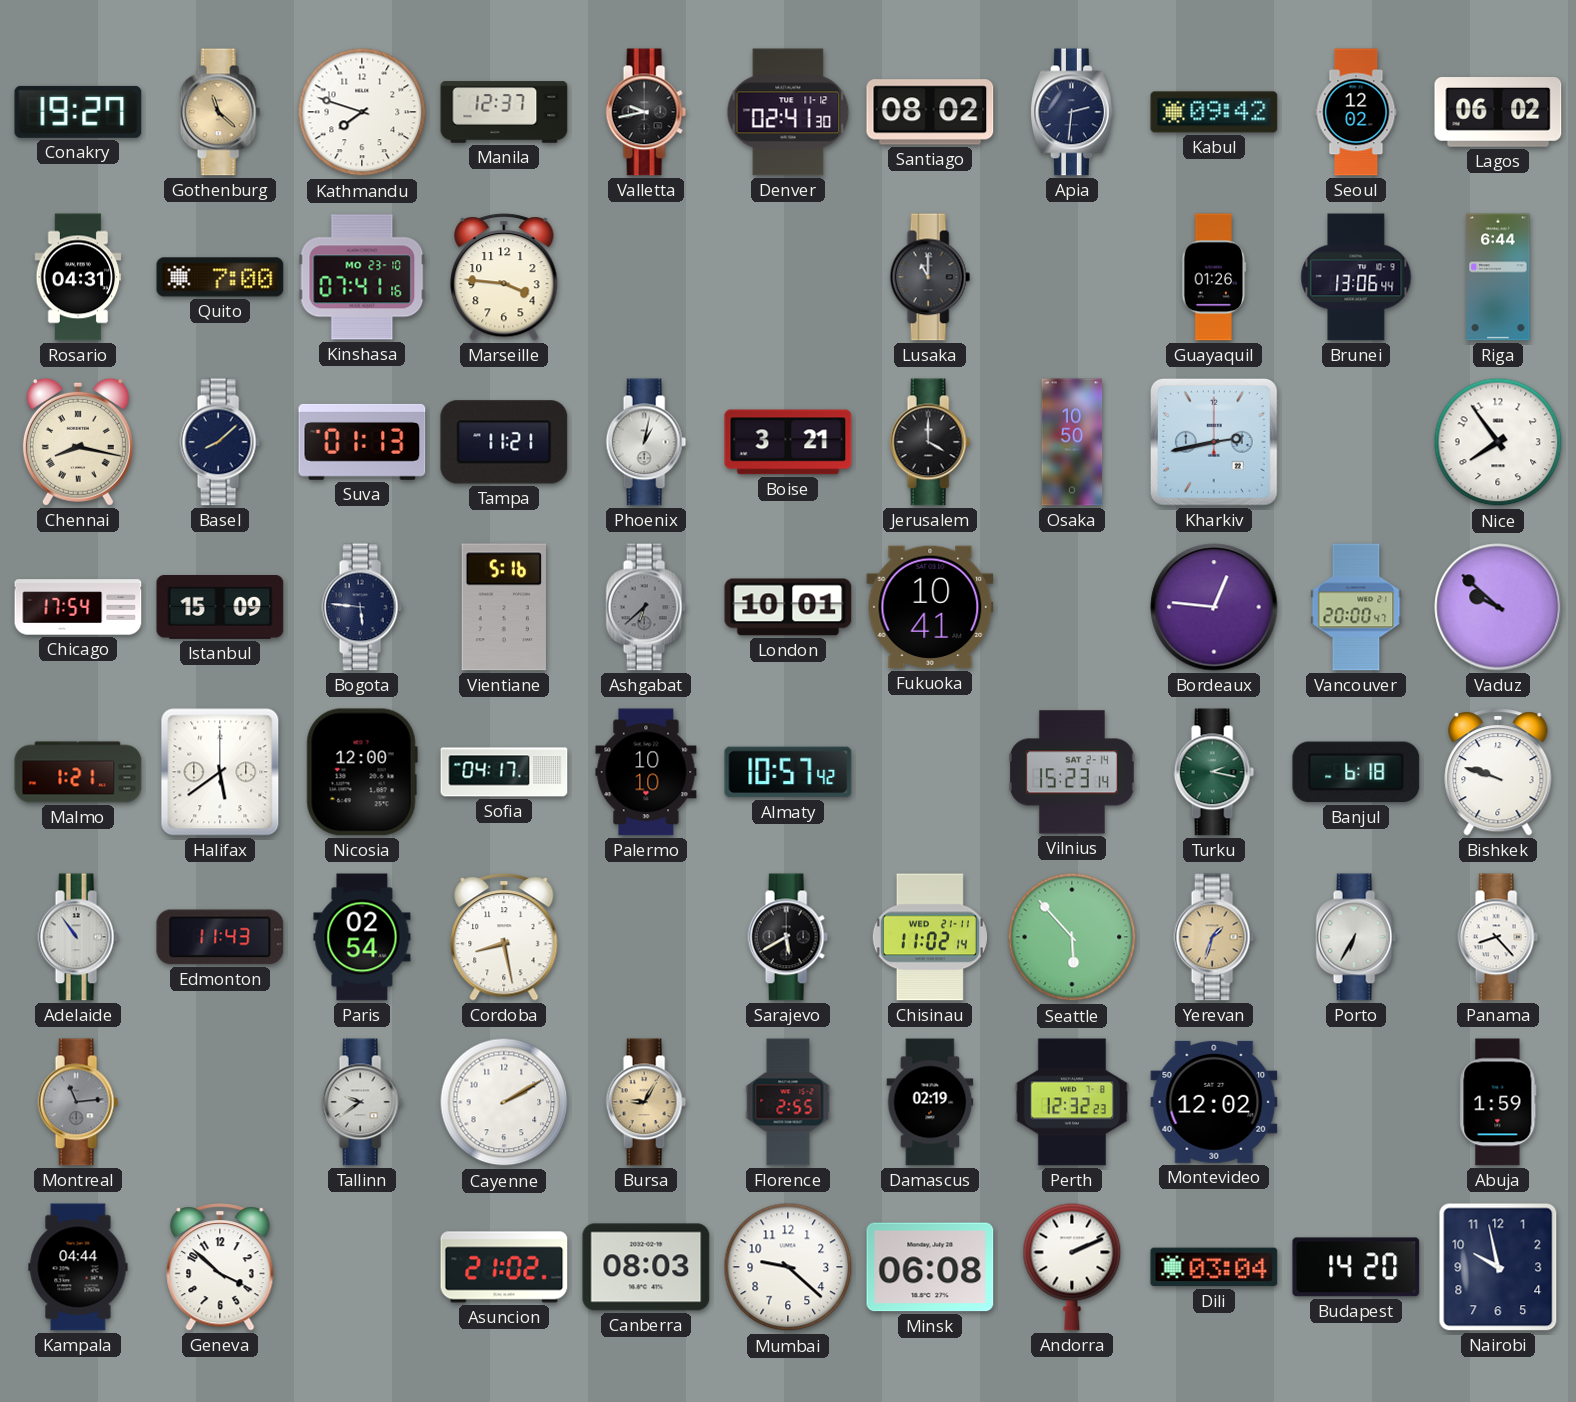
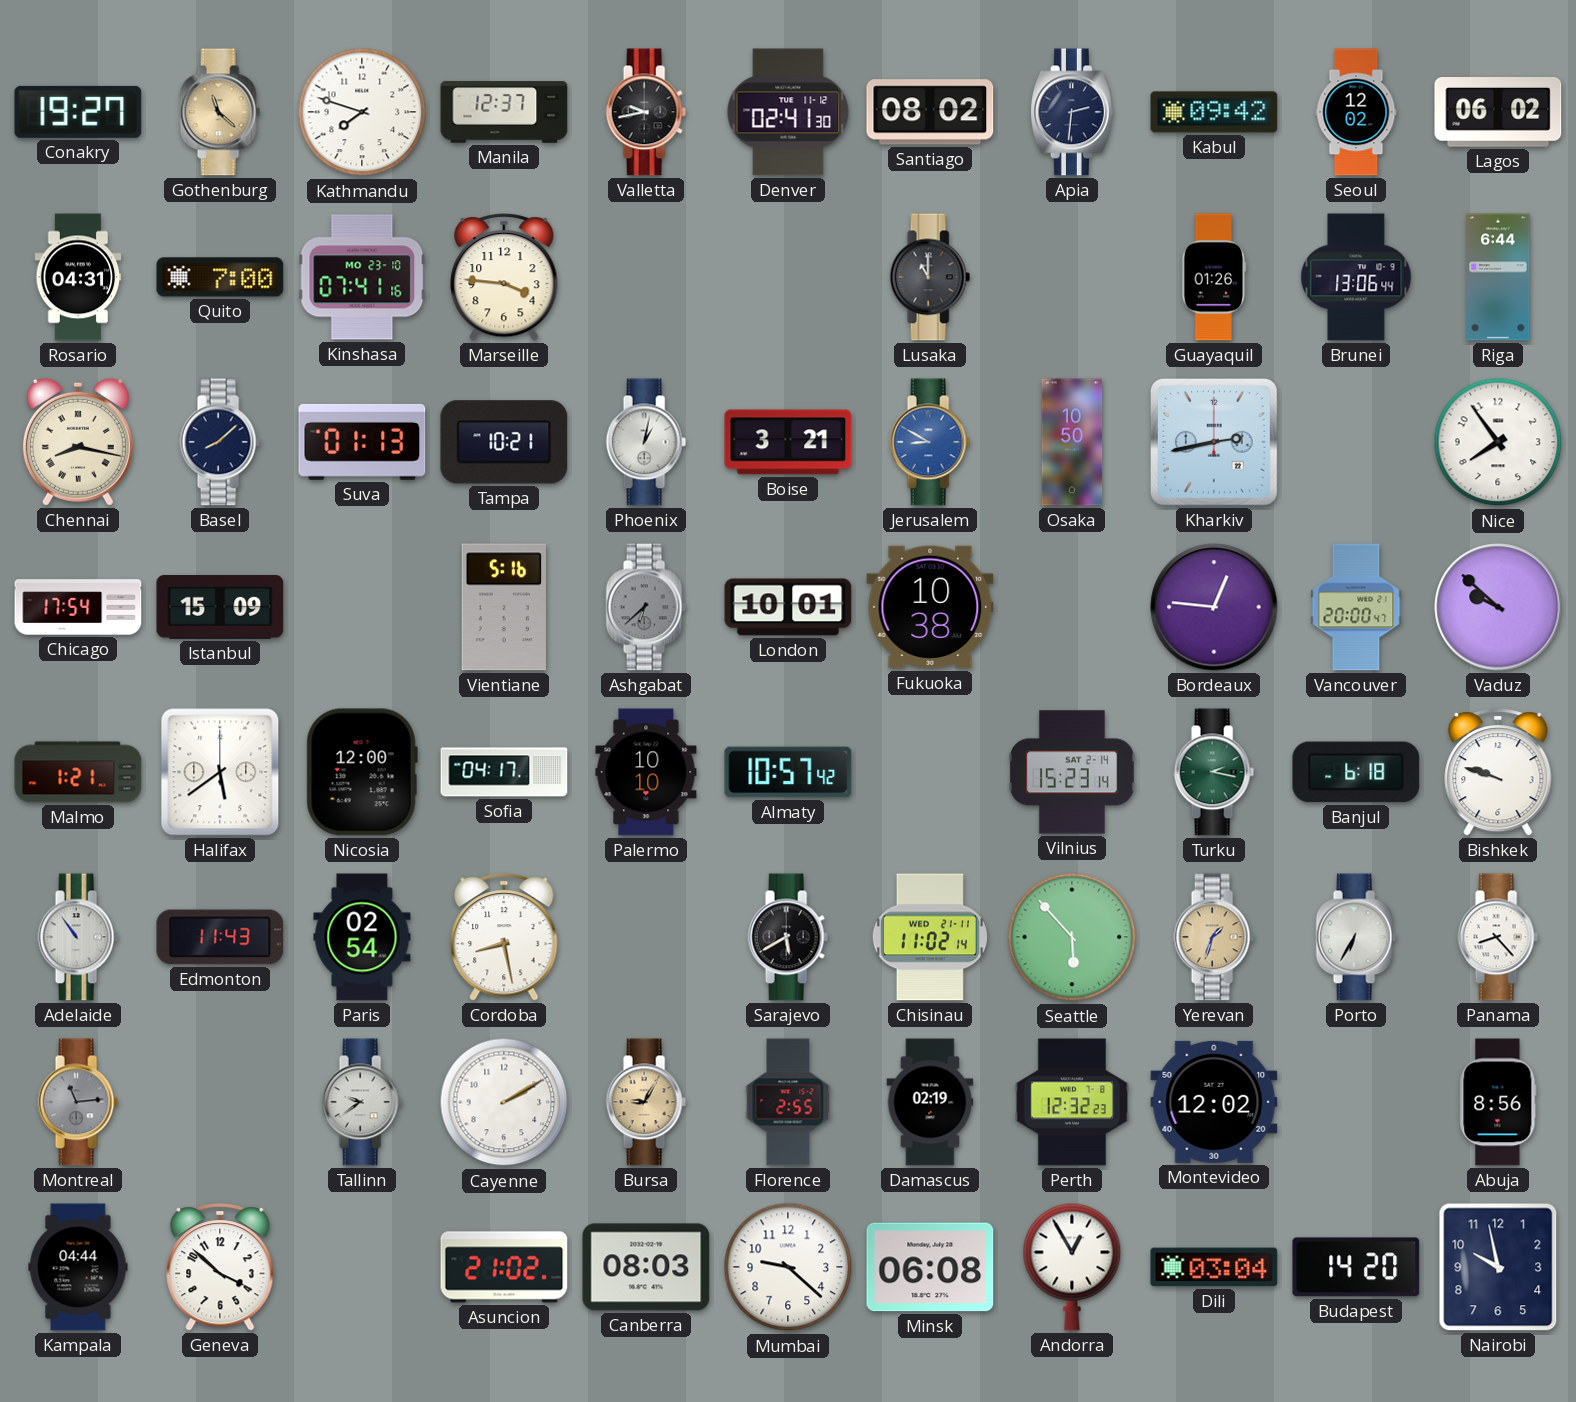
Tampa: 11:21 -> 10:21 (504, 442)
Jerusalem: 4:00 -> 8:50 (930, 442)
Jerusalem dial: black -> blue (930, 442)
Bogota: 5:46 -> none (362, 607)
Fukuoka: 10:41 -> 10:38 (930, 607)
Abuja: 1:59 -> 8:56 (1498, 1102)
Andorra: 2:11 -> 12:55 (1072, 1267)
